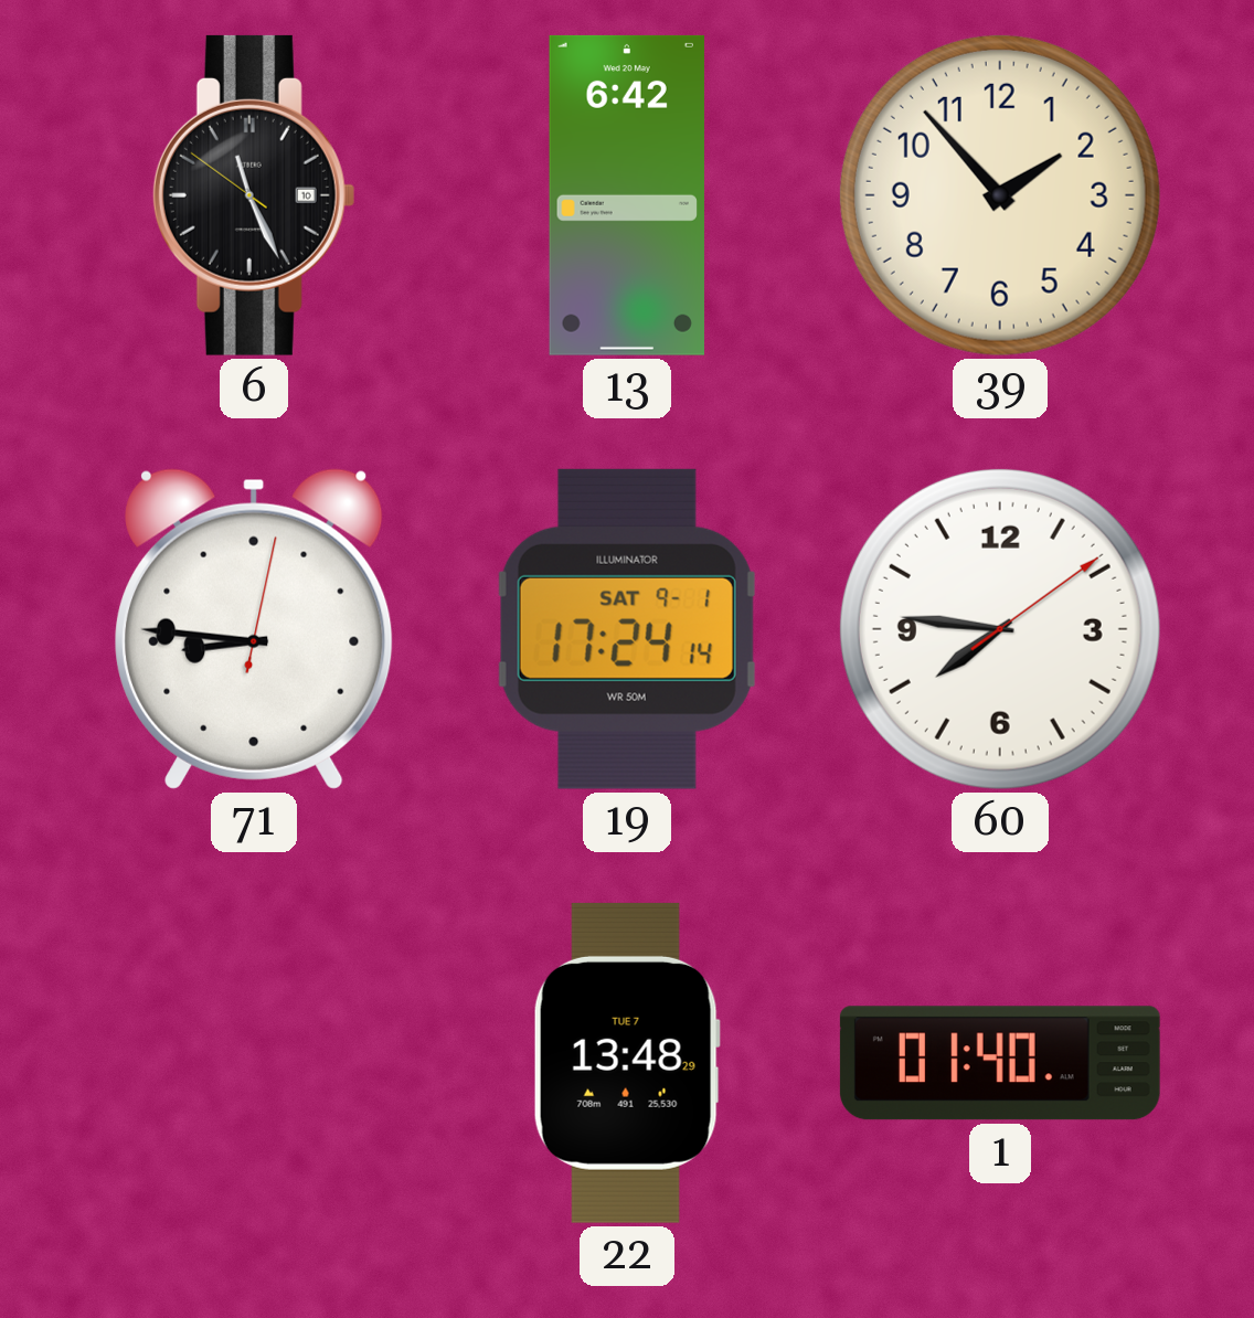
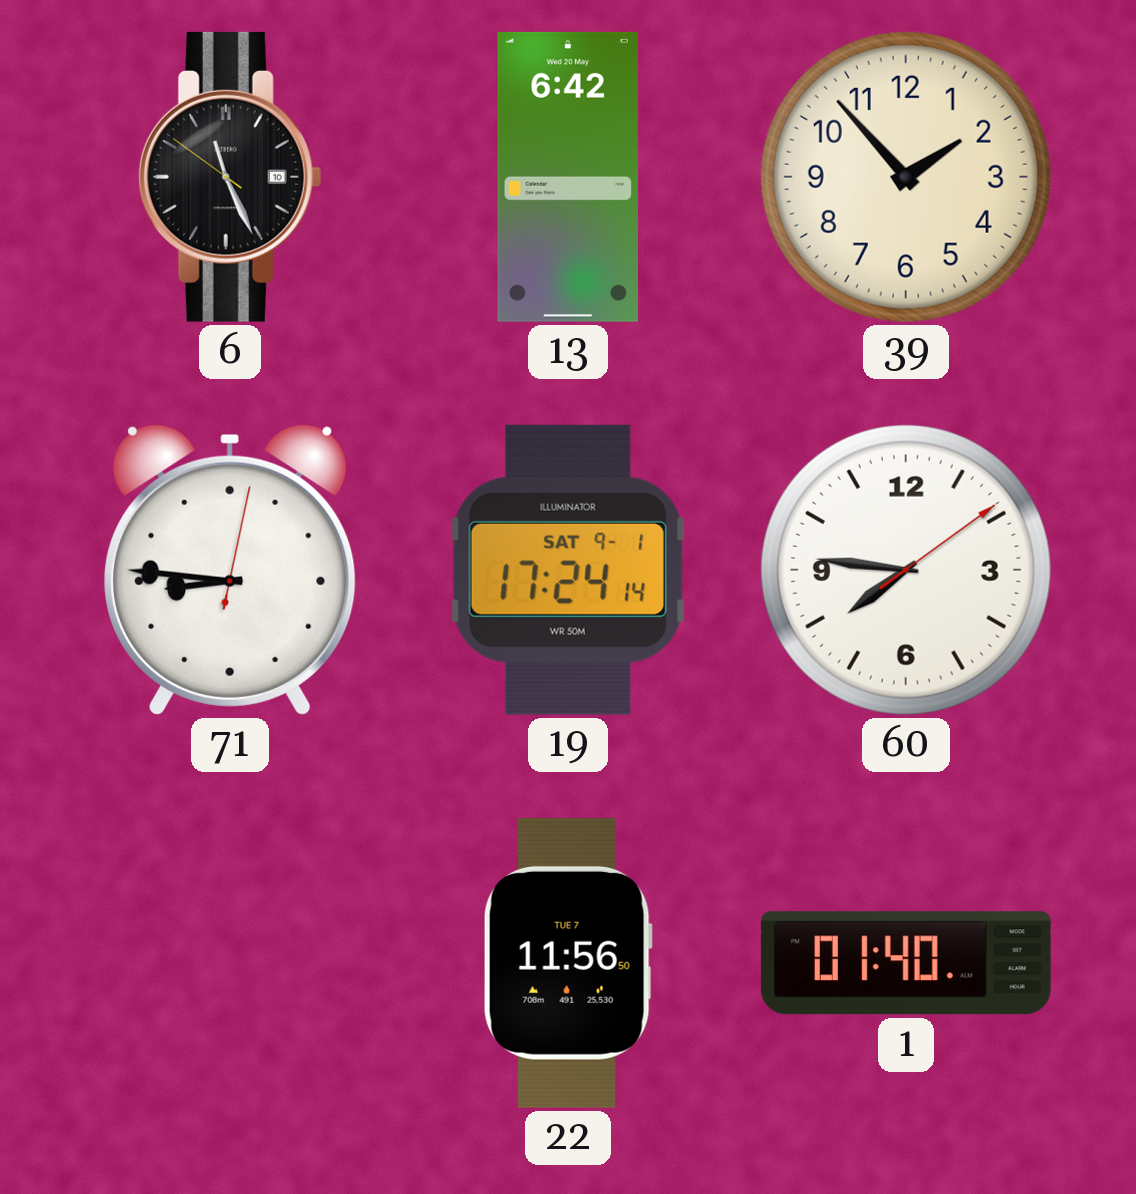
22: 13:48 -> 11:56 (568, 963)
